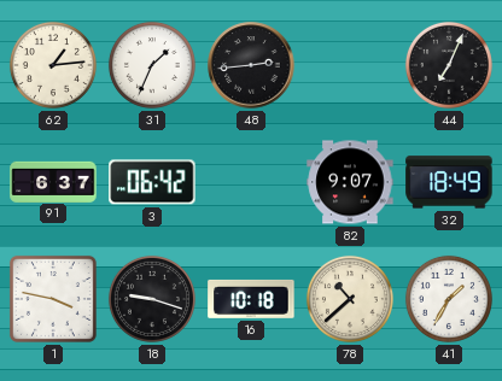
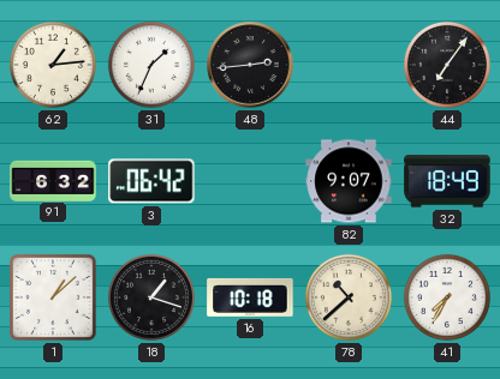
44: 7:04 -> 7:06 (447, 65)
91: 6:37 -> 6:32 (53, 180)
1: 3:47 -> 1:08 (53, 297)
18: 9:18 -> 1:18 (151, 297)
41: 1:35 -> 7:35 (447, 297)
